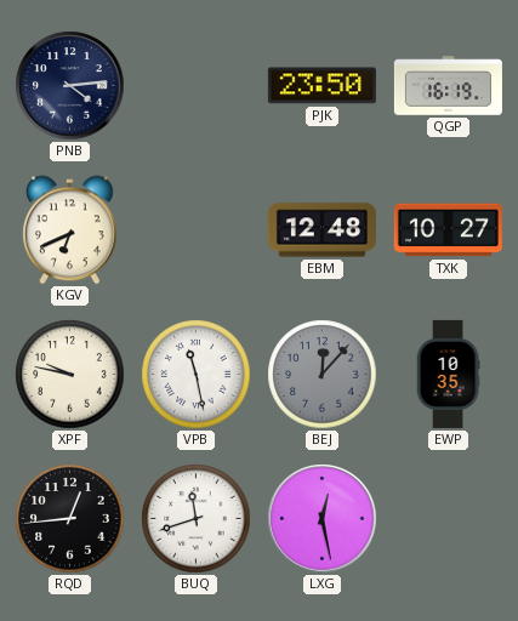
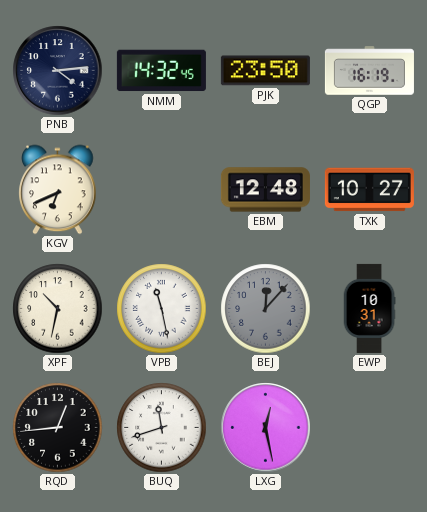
NMM: none -> 14:32 (161, 71)
XPF: 9:47 -> 10:32 (58, 309)
EWP: 10:35 -> 10:31 (369, 308)
